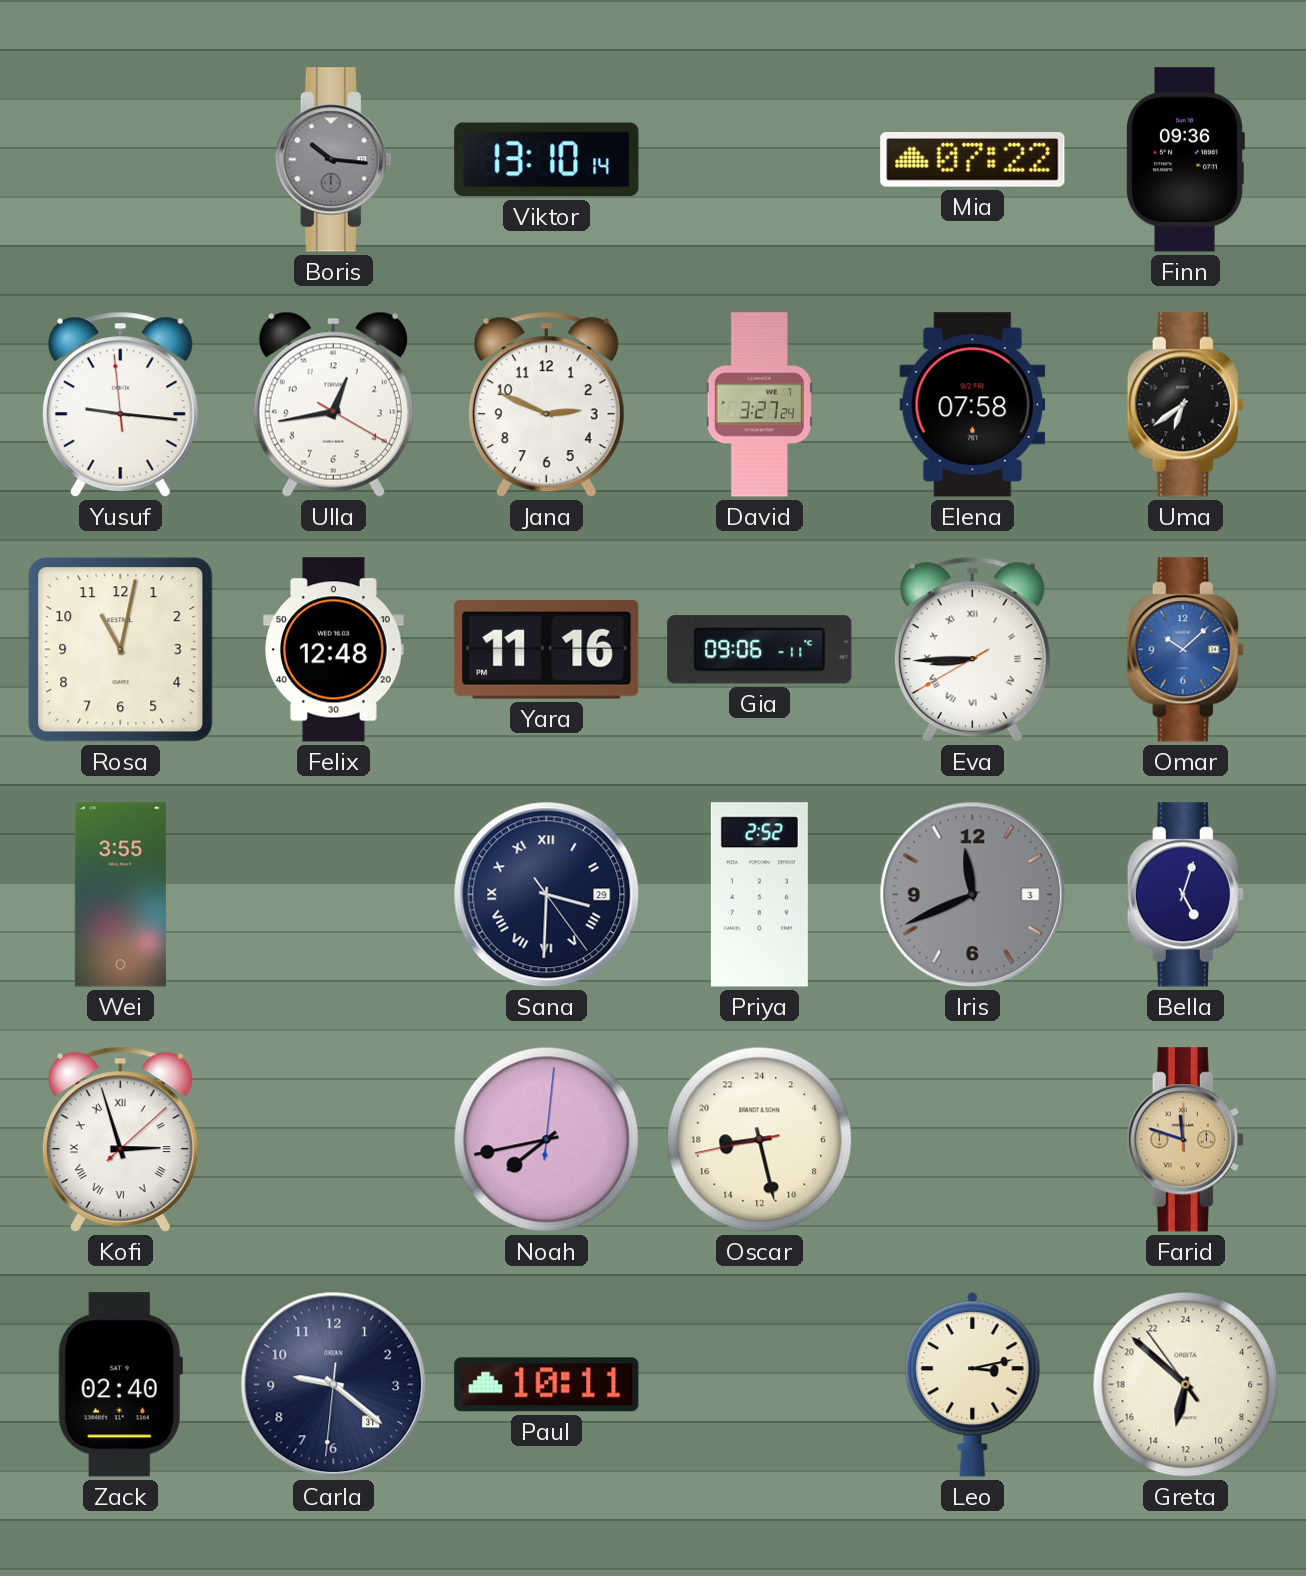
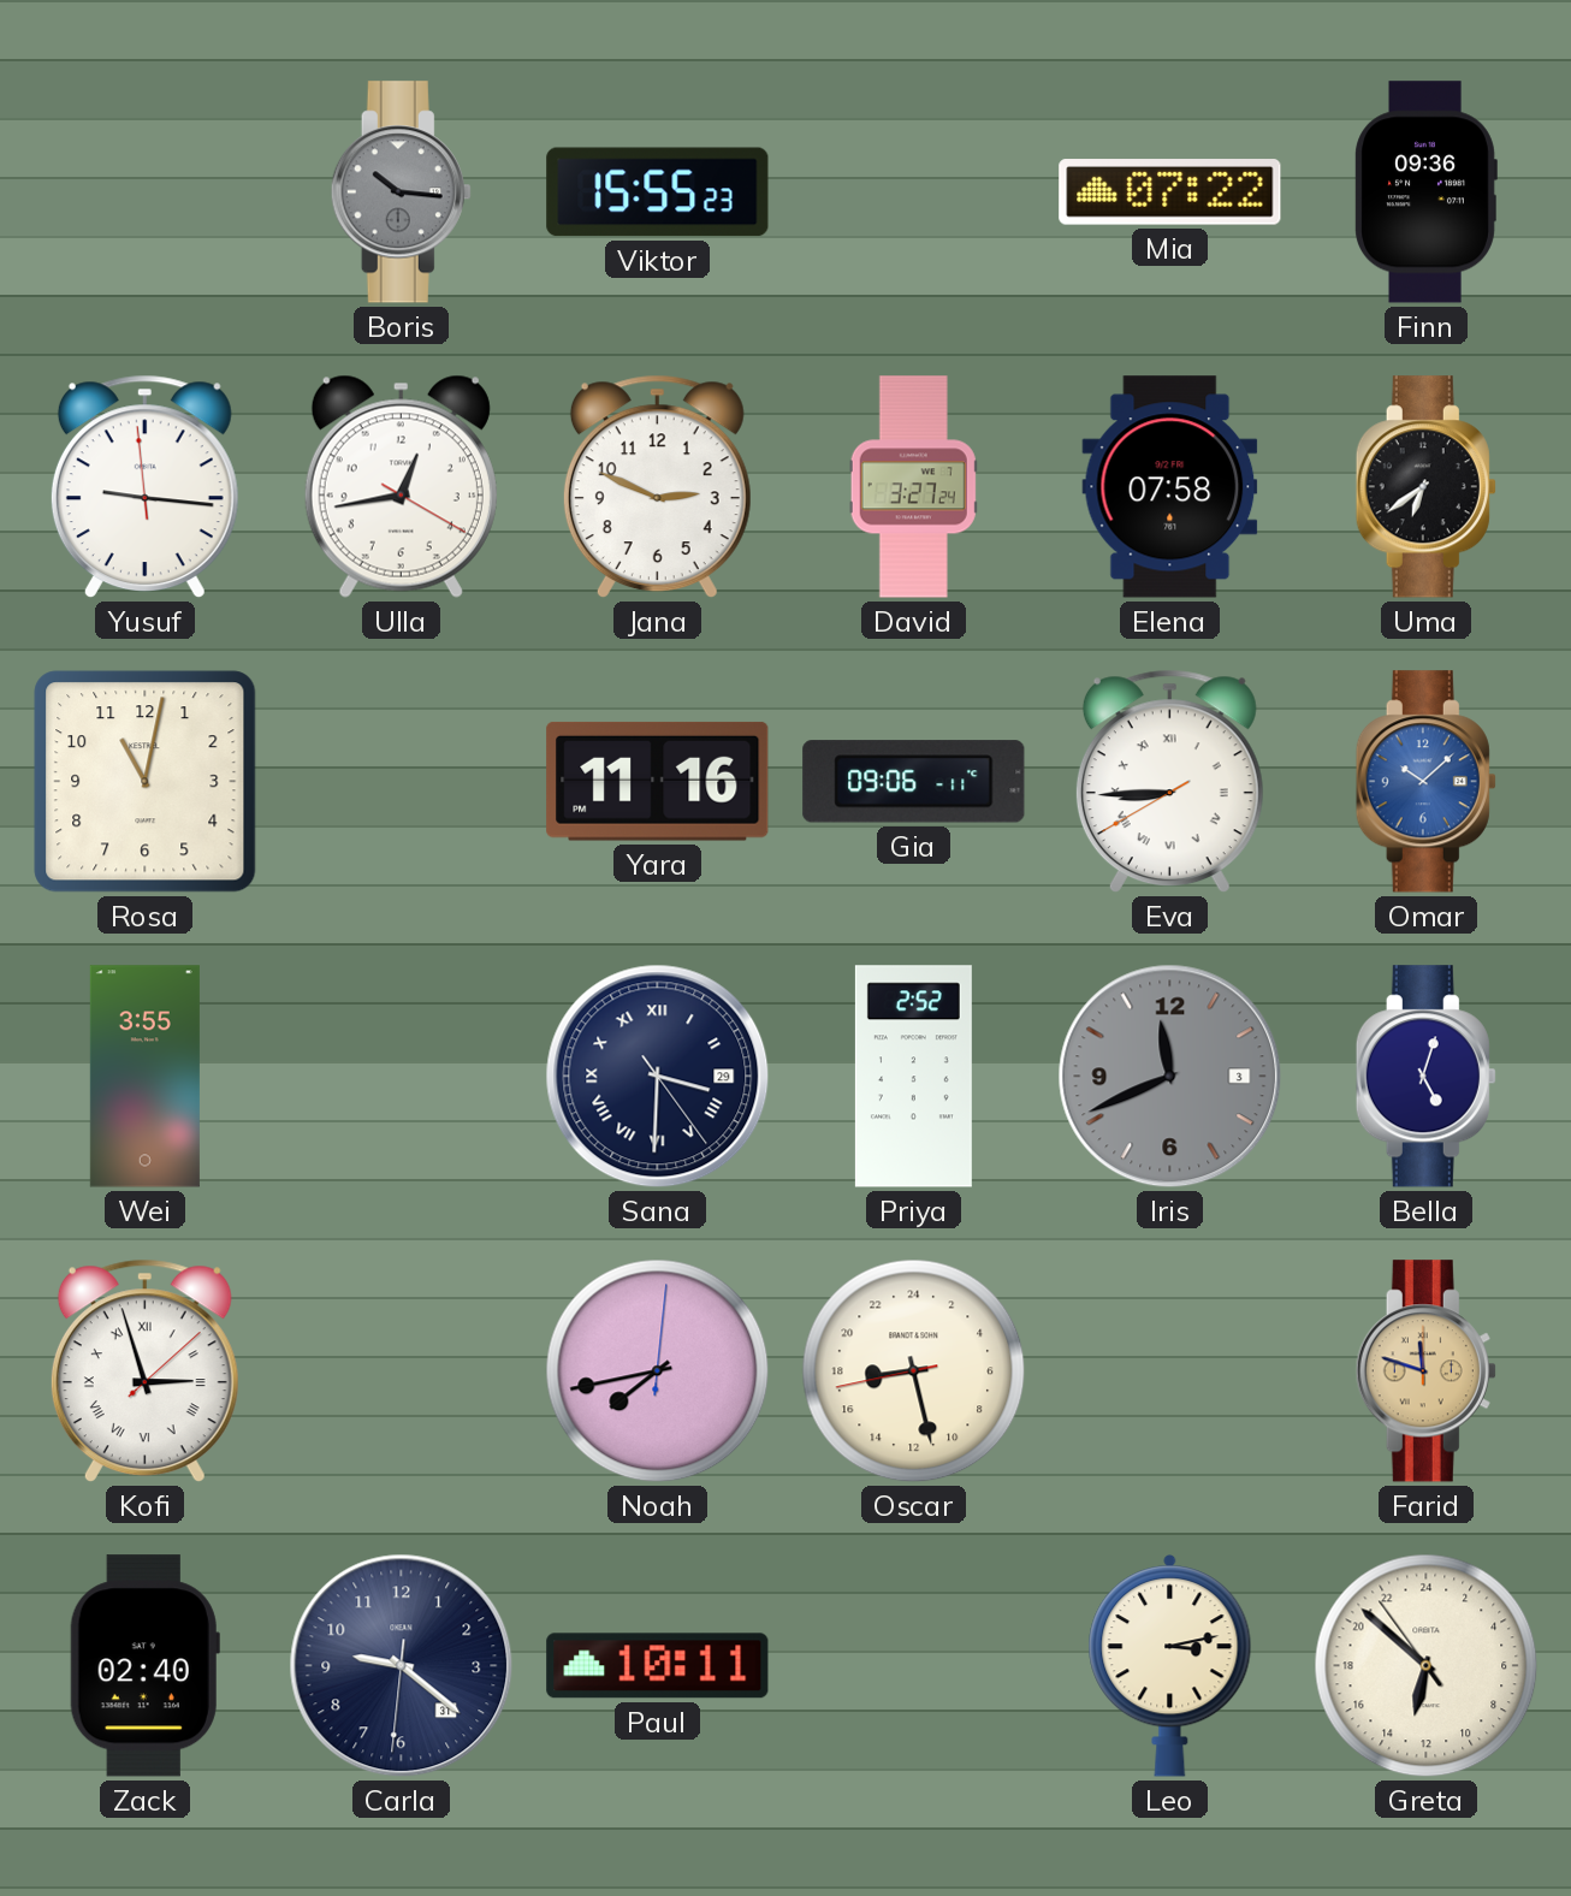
Viktor: 13:10 -> 15:55 (658, 192)
Felix: 12:48 -> none (334, 650)
